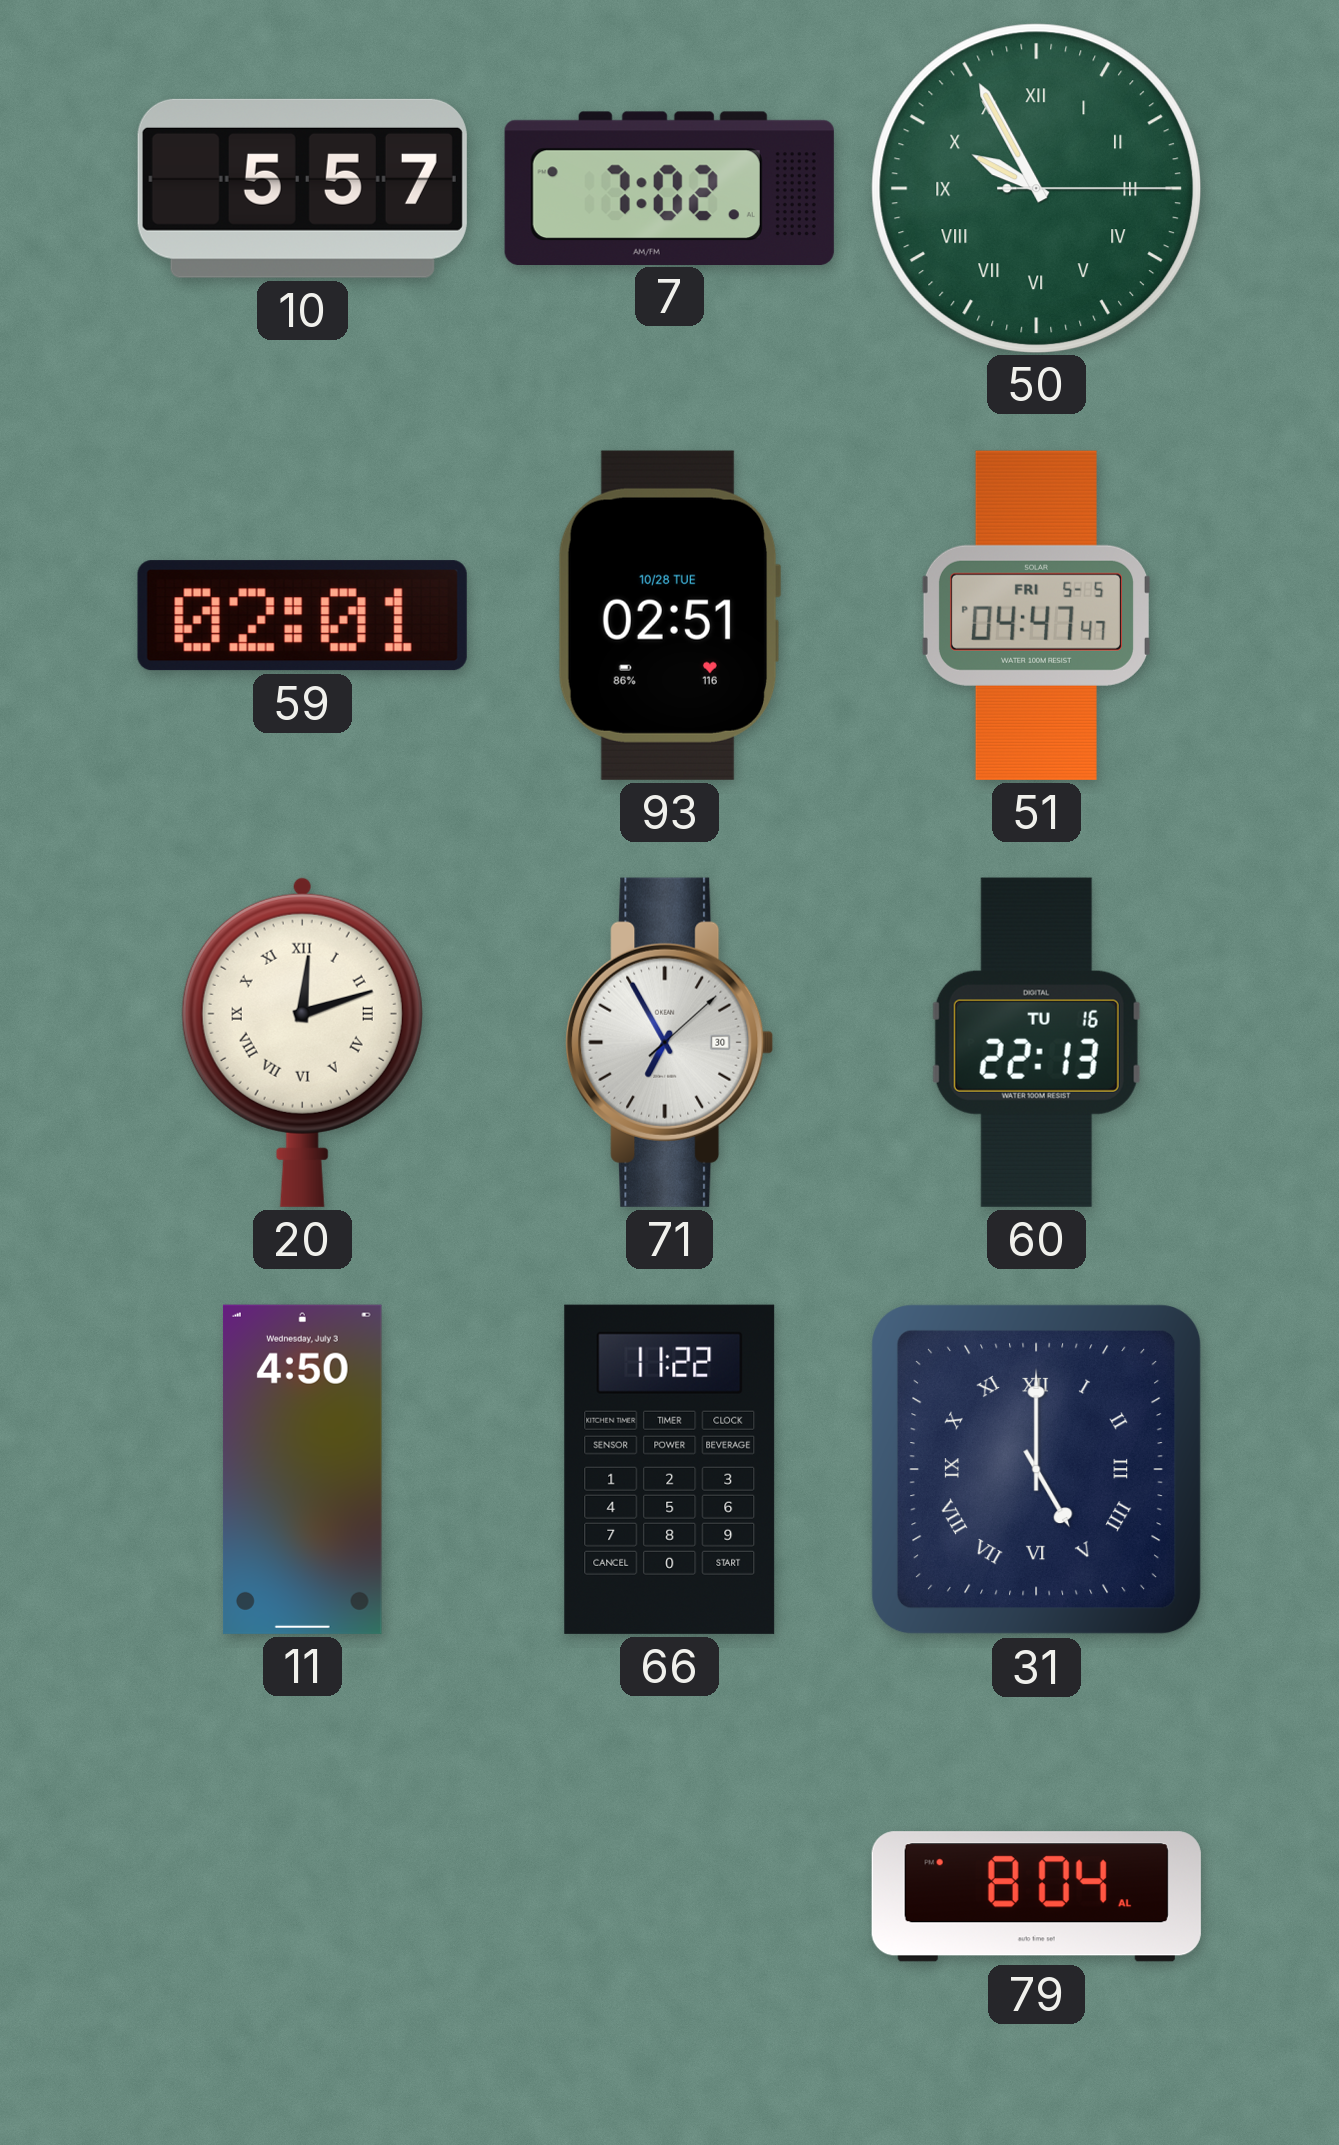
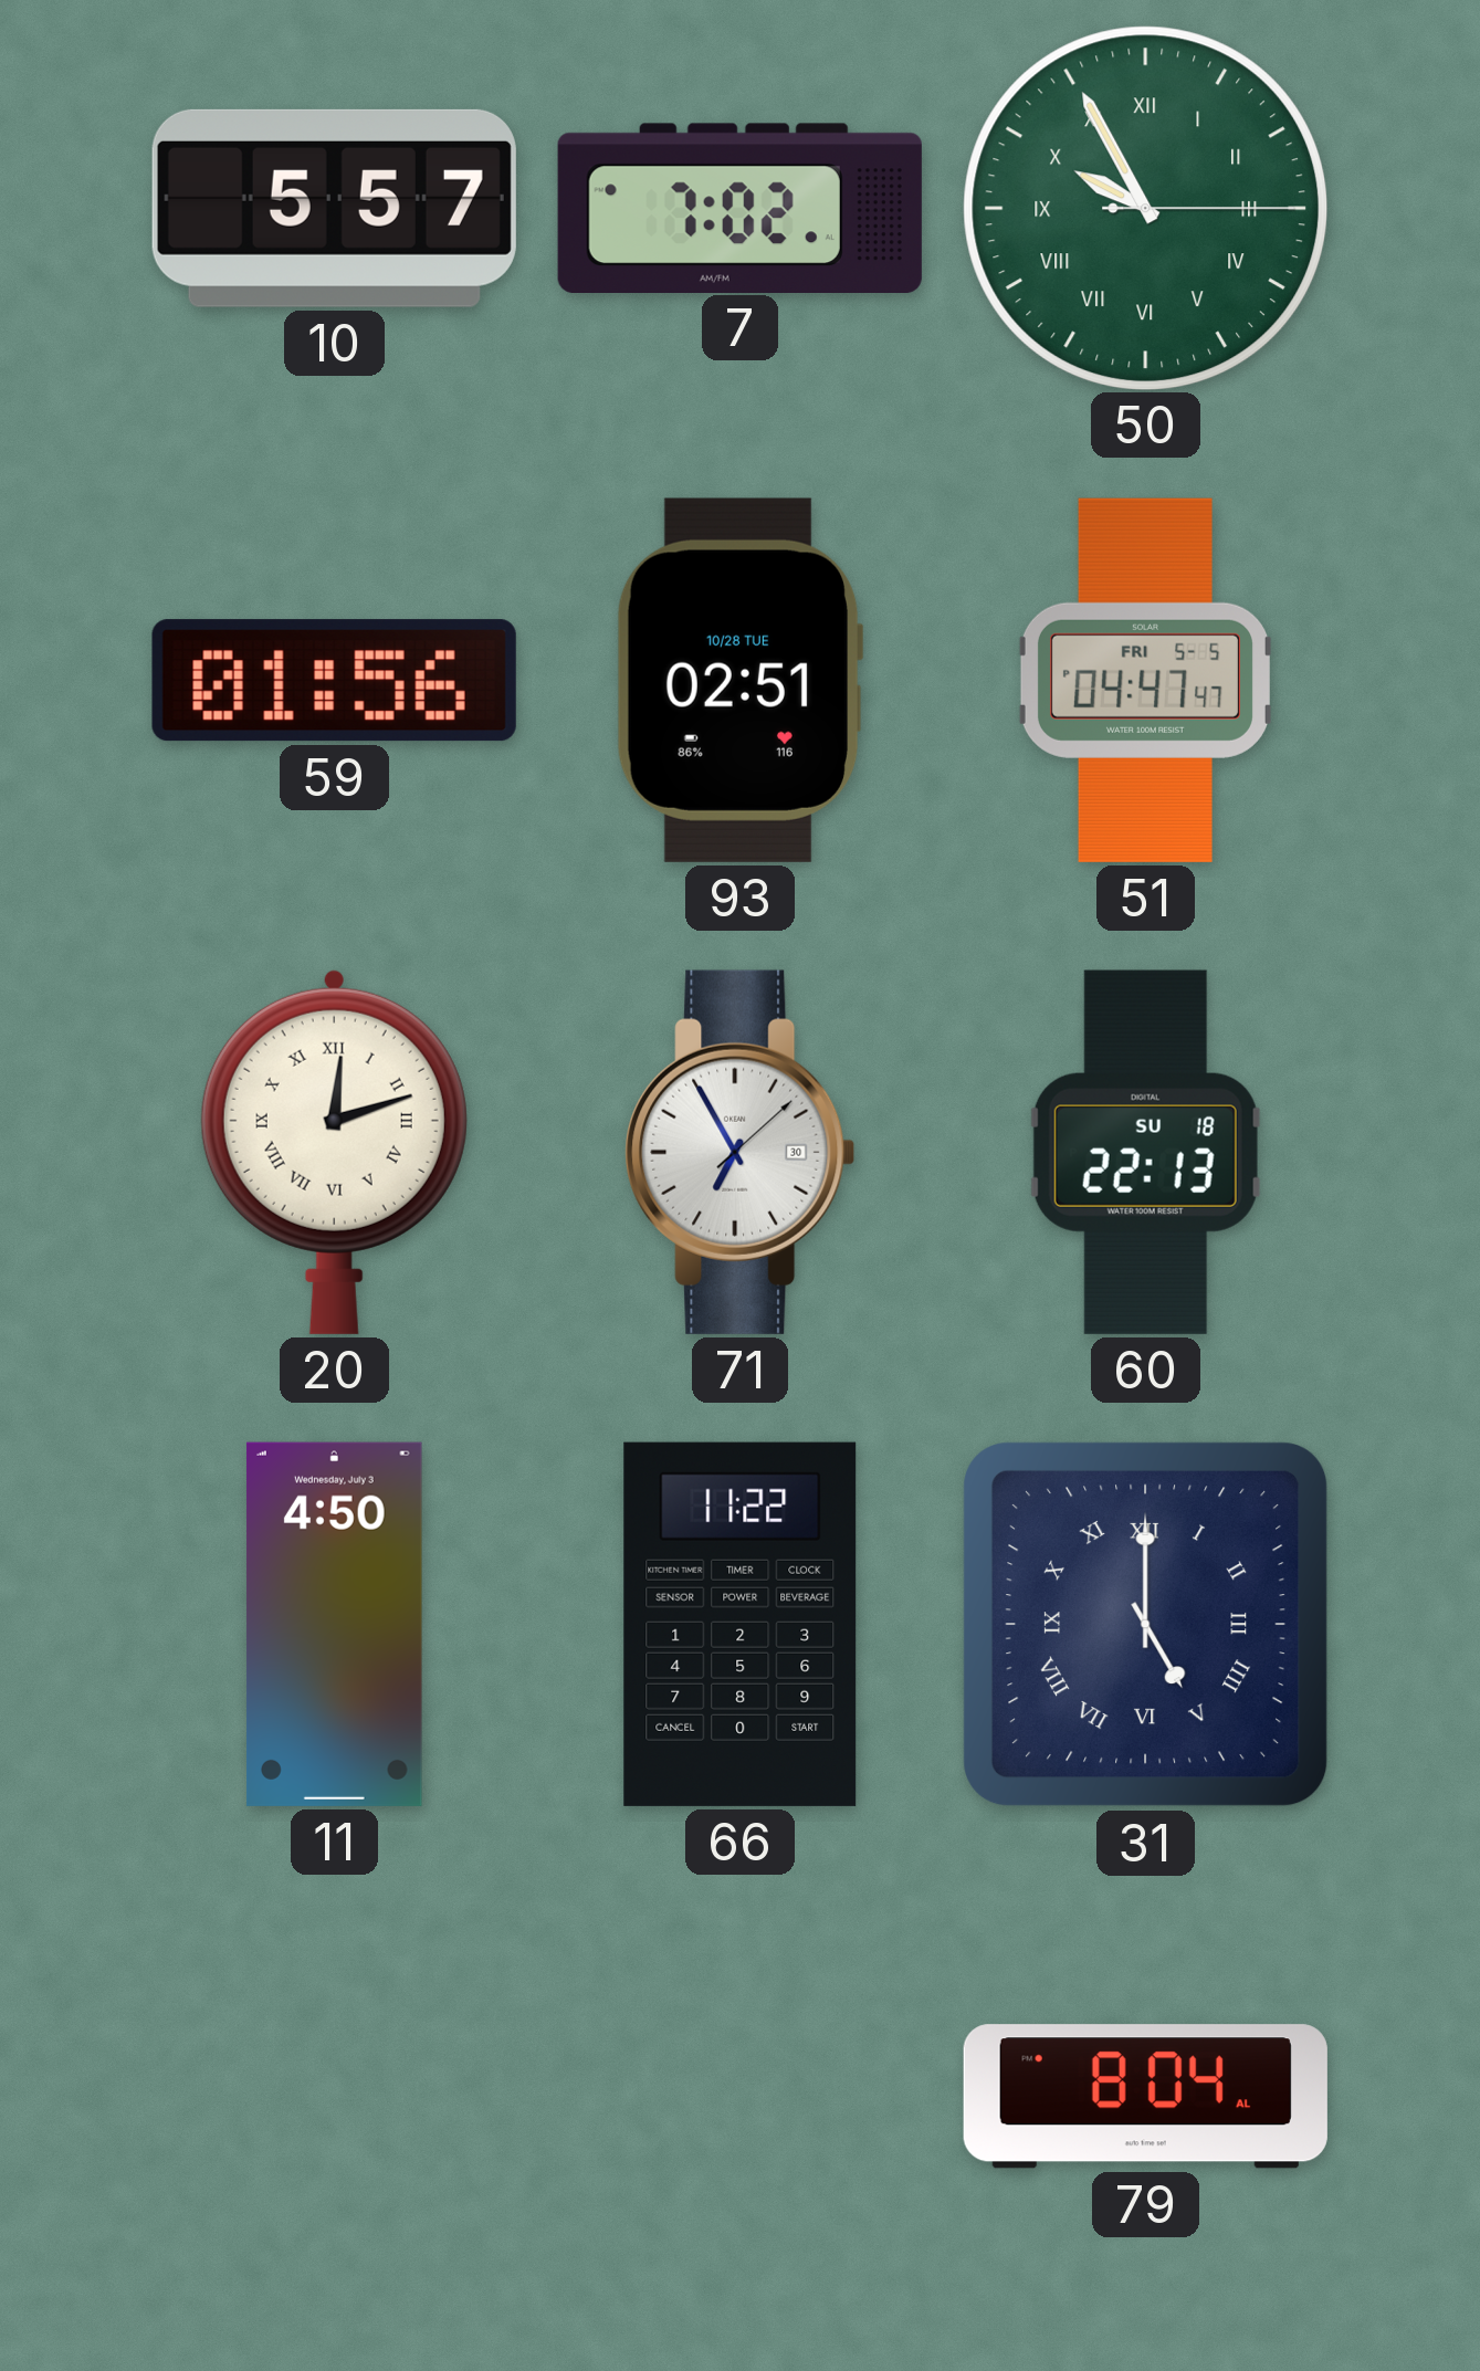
59: 02:01 -> 01:56 (334, 681)
60 date: TU 16 -> SU 18 (1145, 1152)
